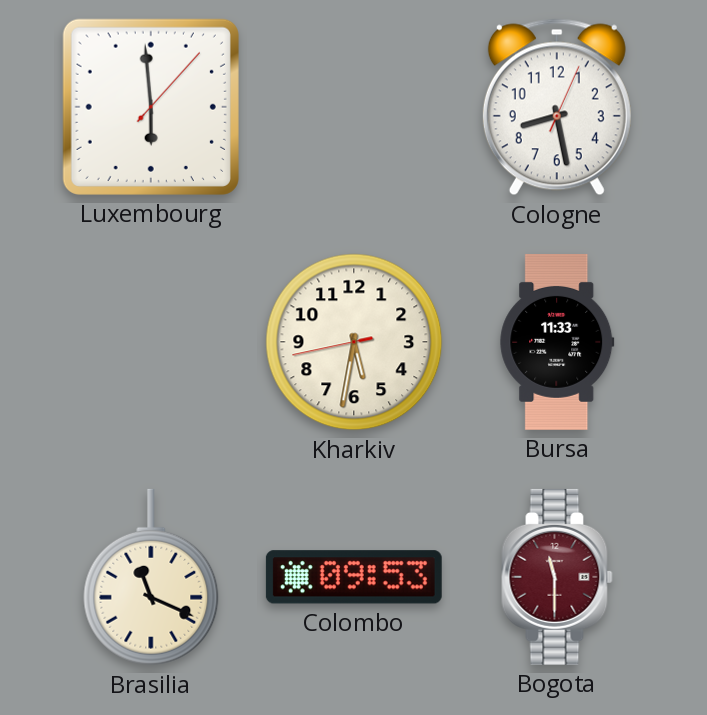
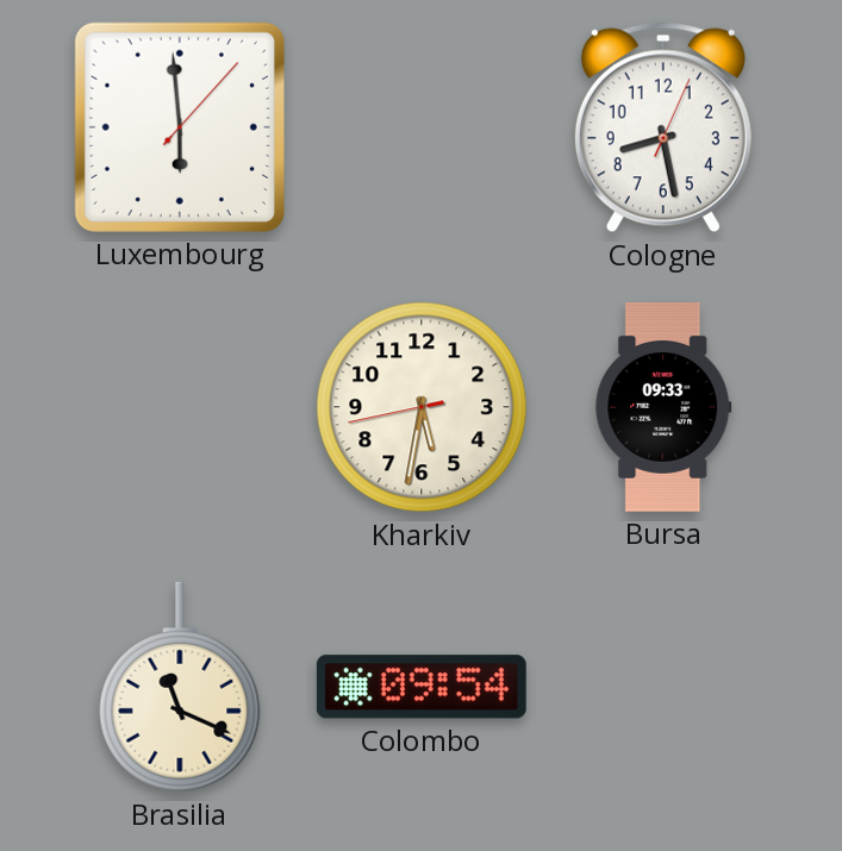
Bursa: 11:33 -> 09:33 (663, 407)
Colombo: 09:53 -> 09:54 (422, 687)
Bogota: 11:30 -> none (557, 577)
